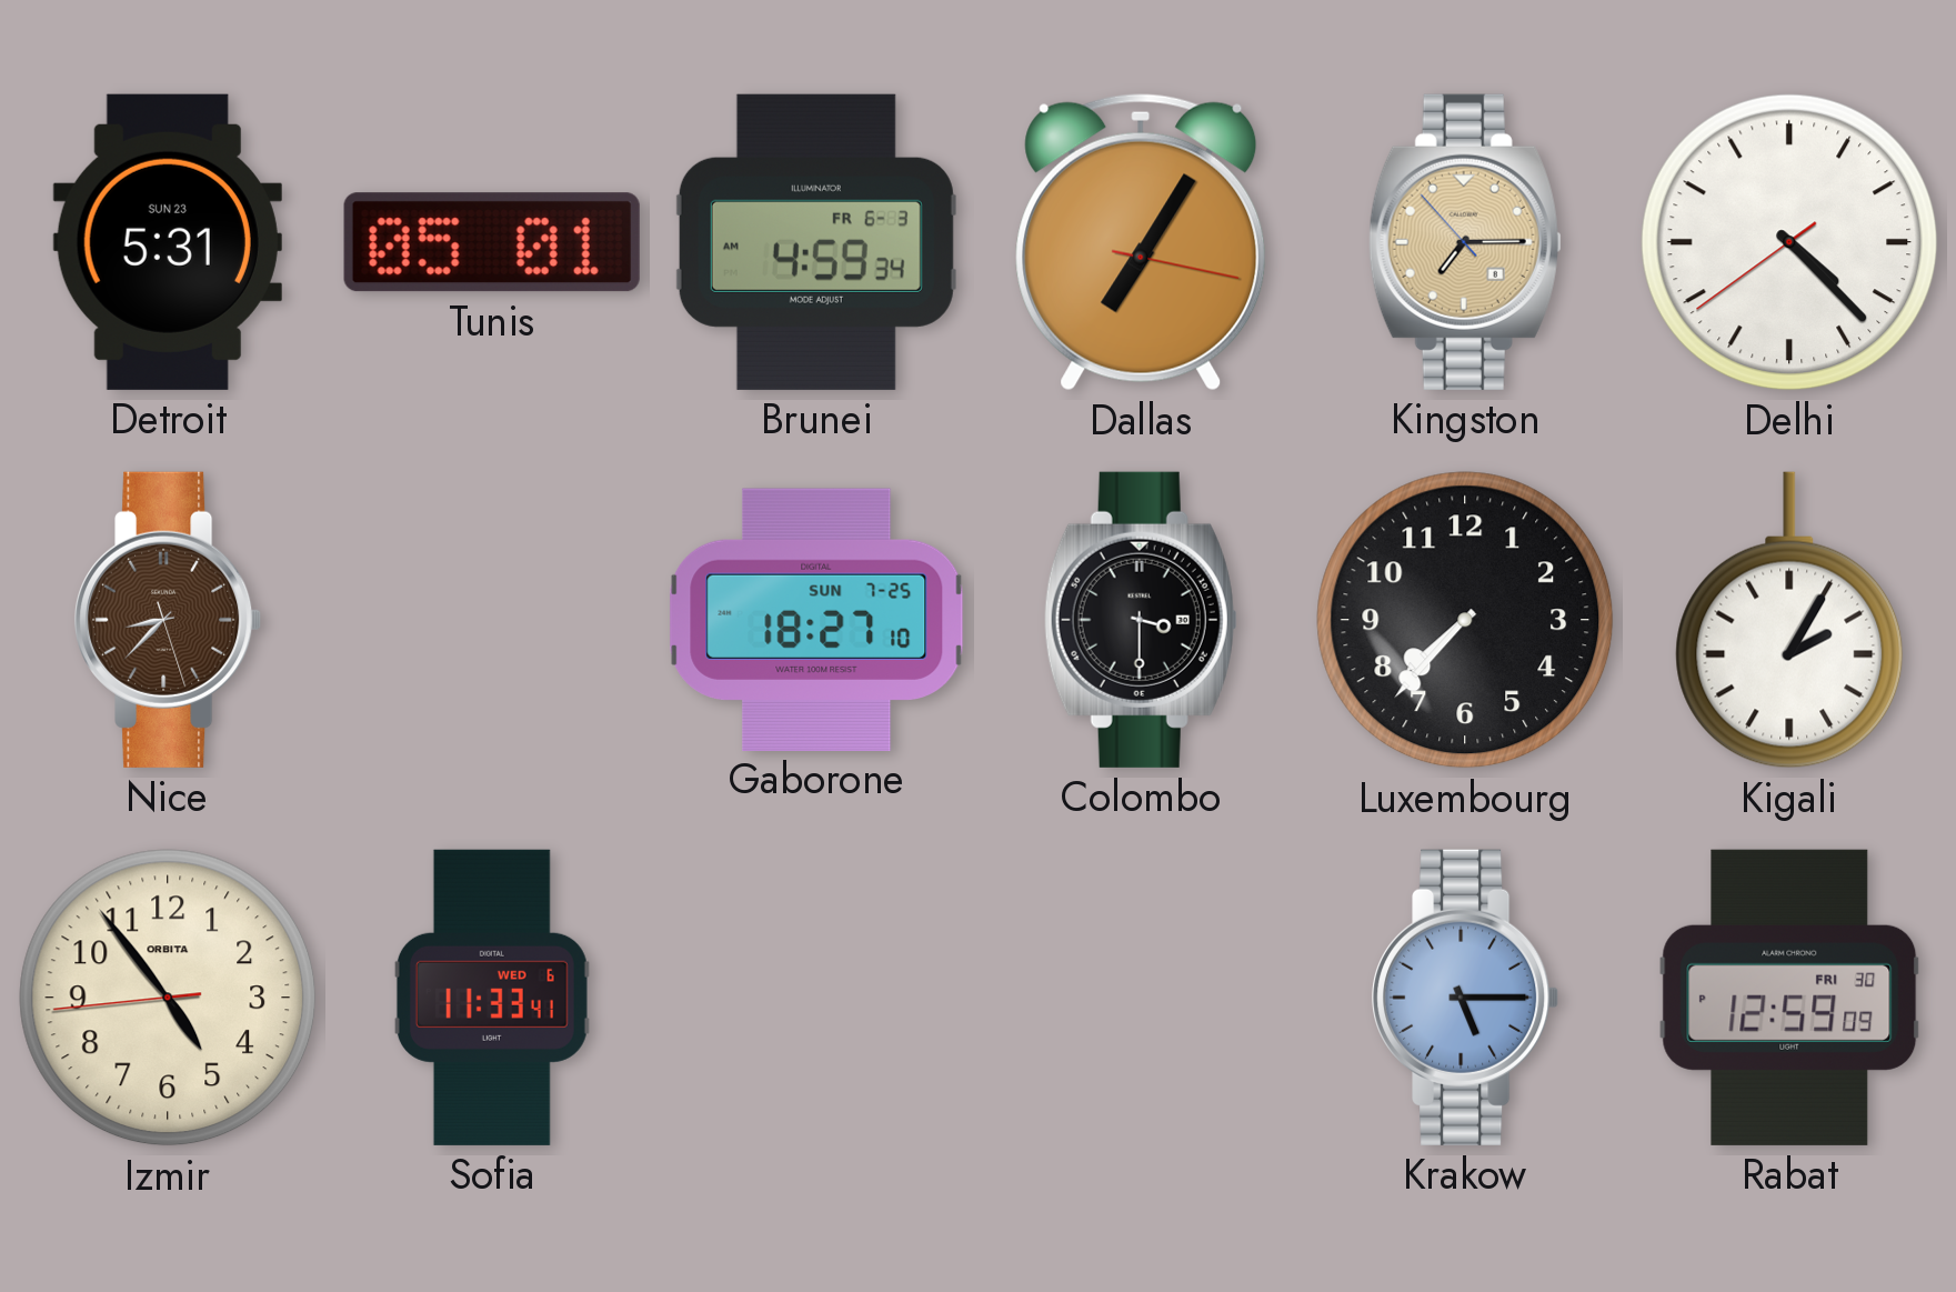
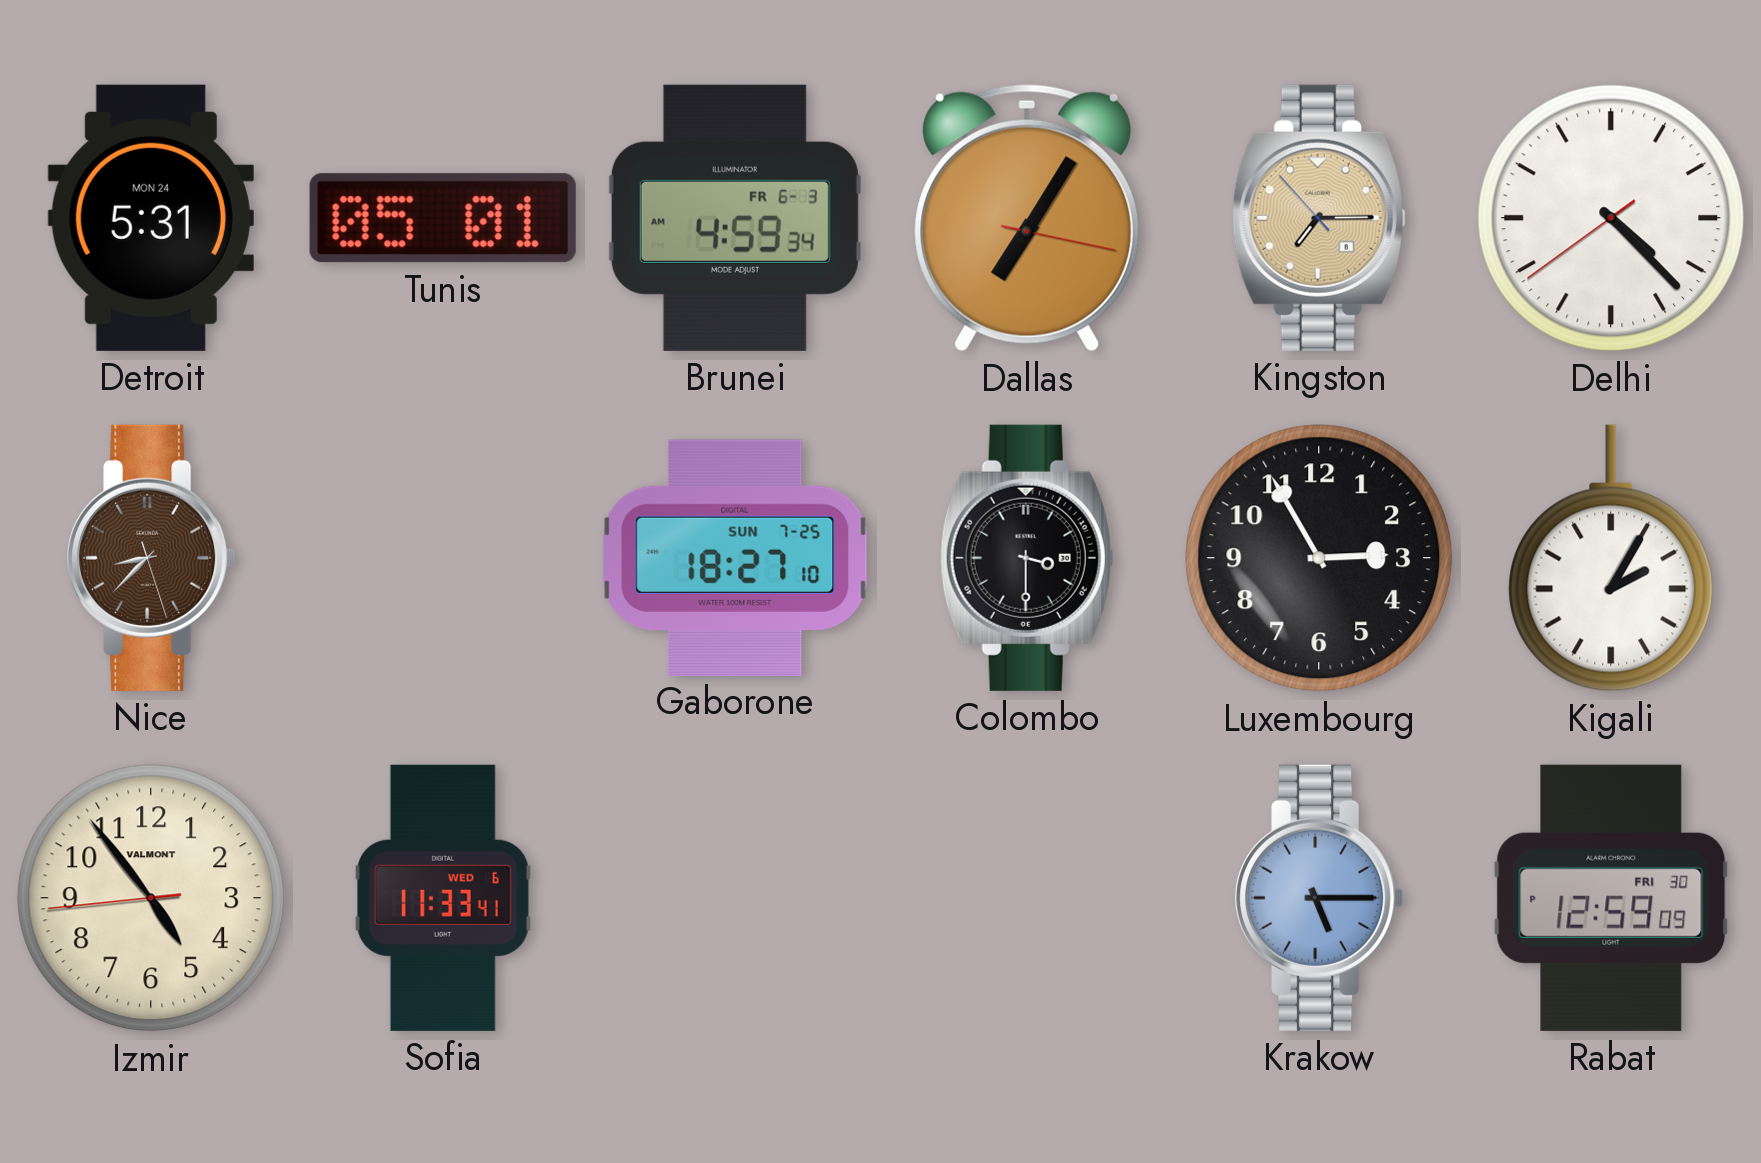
Detroit date: SUN 23 -> MON 24 (151, 218)
Luxembourg: 7:37 -> 2:55 (1319, 558)
Izmir brand: ORBITA -> VALMONT (151, 898)
